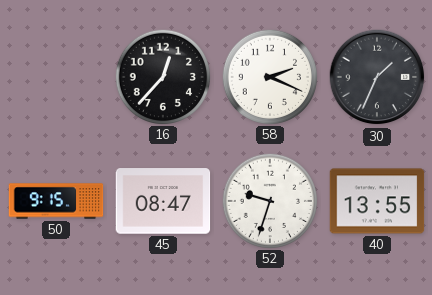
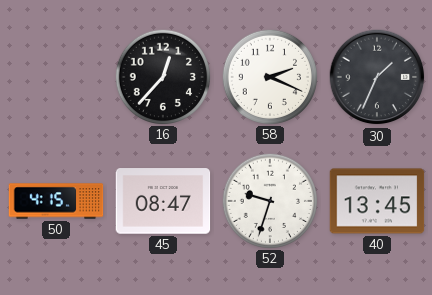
50: 9:15 -> 4:15 (56, 201)
40: 13:55 -> 13:45 (377, 201)
